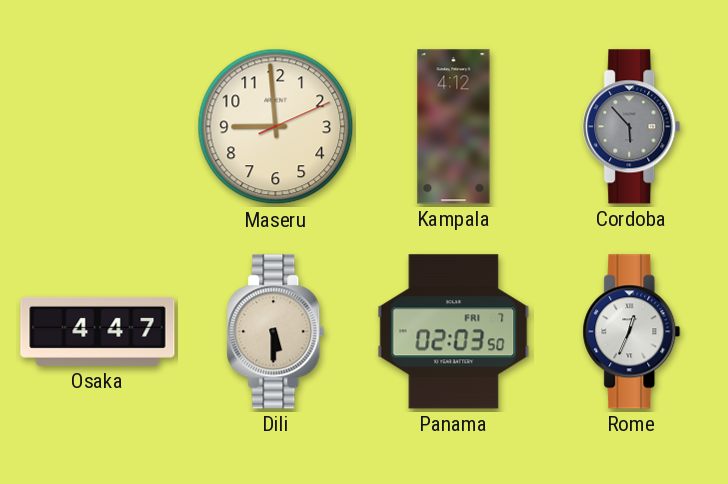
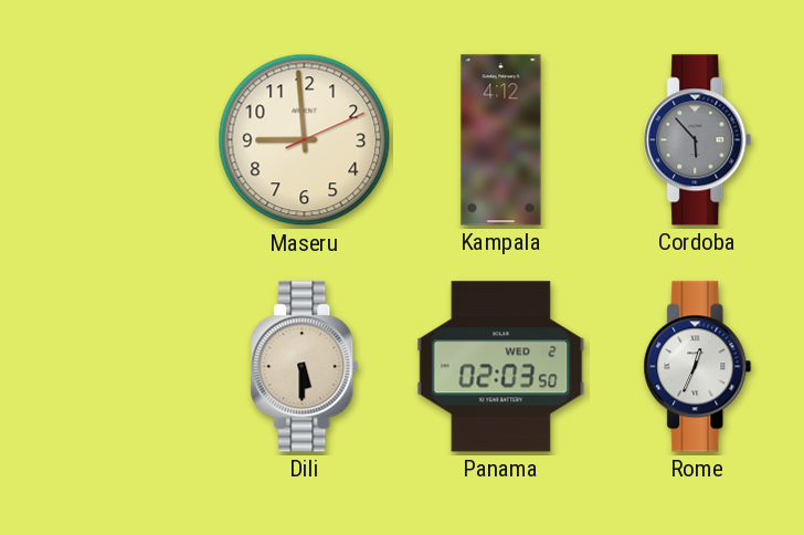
Osaka: 4:47 -> none (98, 331)
Panama date: FRI 7 -> WED 2 (501, 367)
